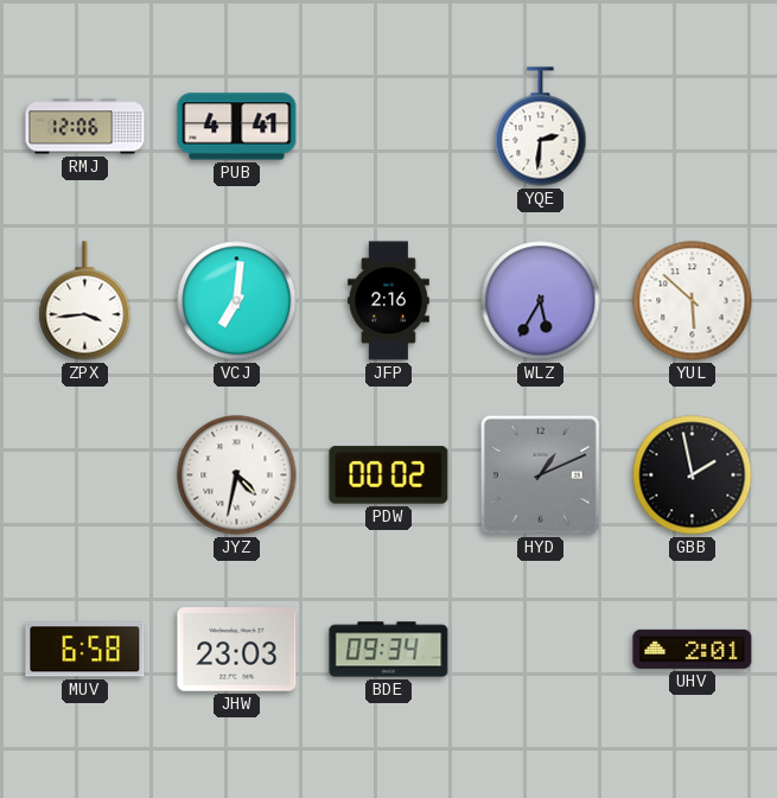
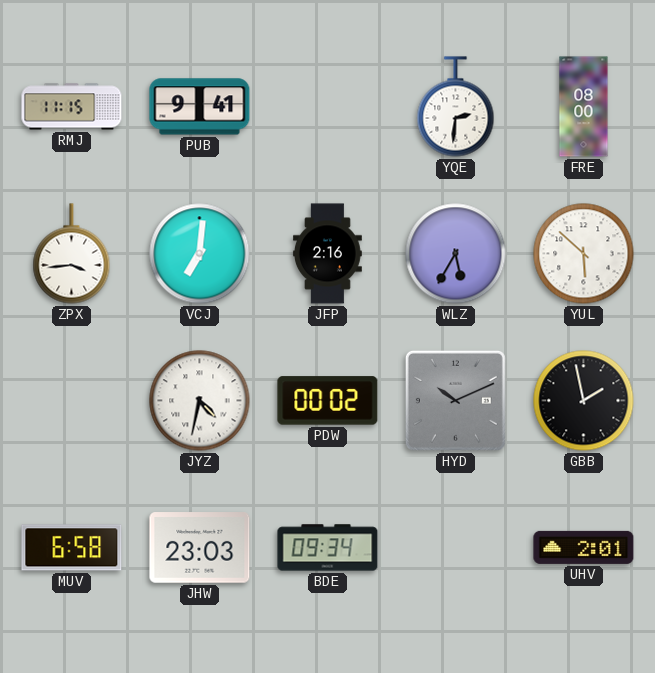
RMJ: 12:06 -> 11:15 (72, 107)
PUB: 4:41 -> 9:41 (200, 107)
FRE: none -> 08:00 (584, 107)
HYD: 1:11 -> 10:11 (455, 400)
